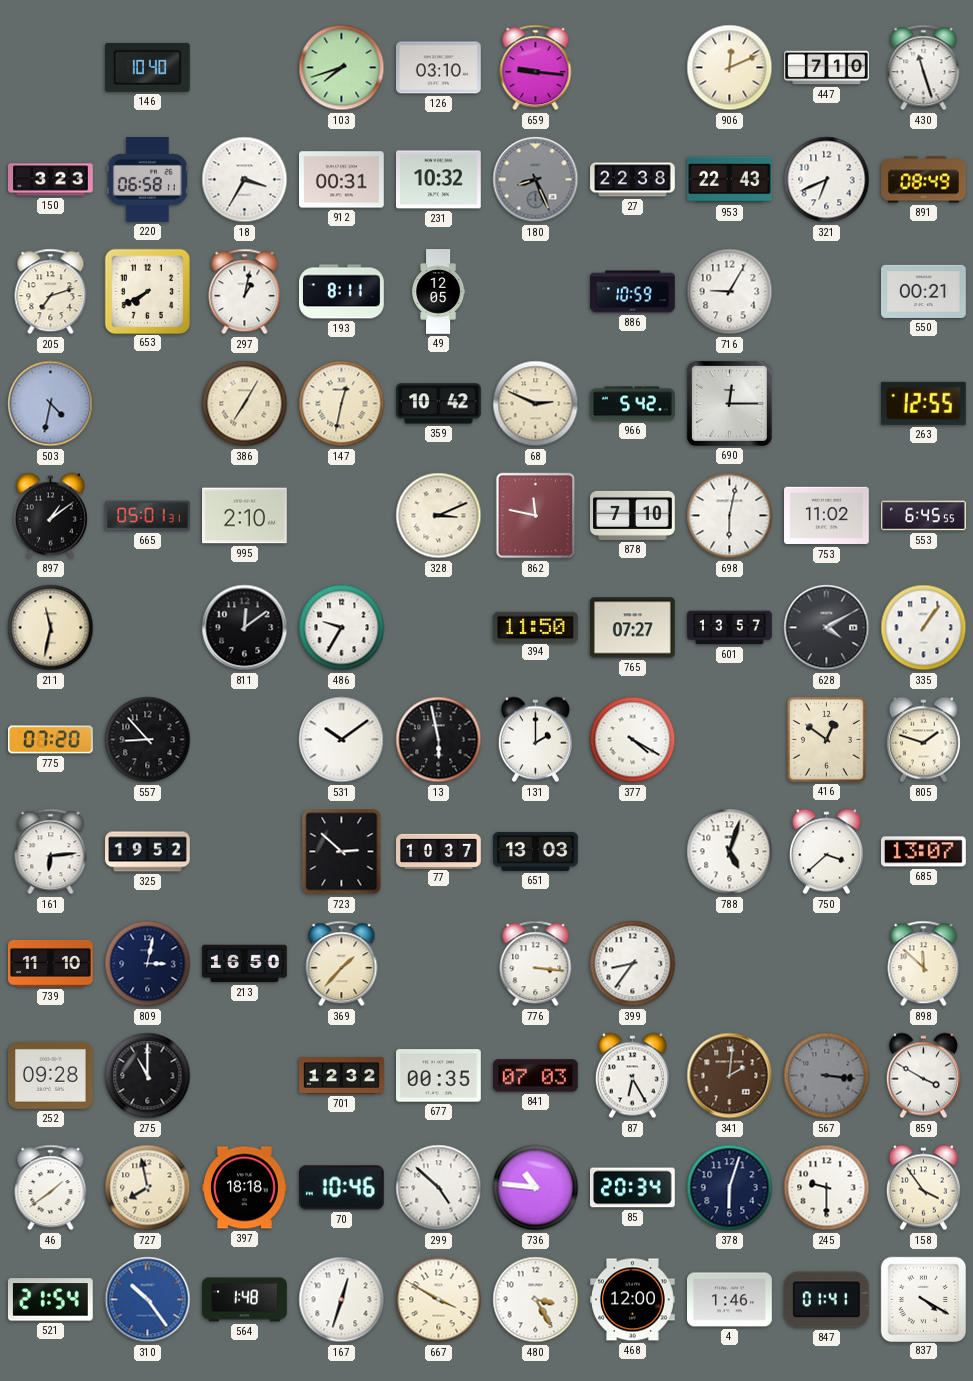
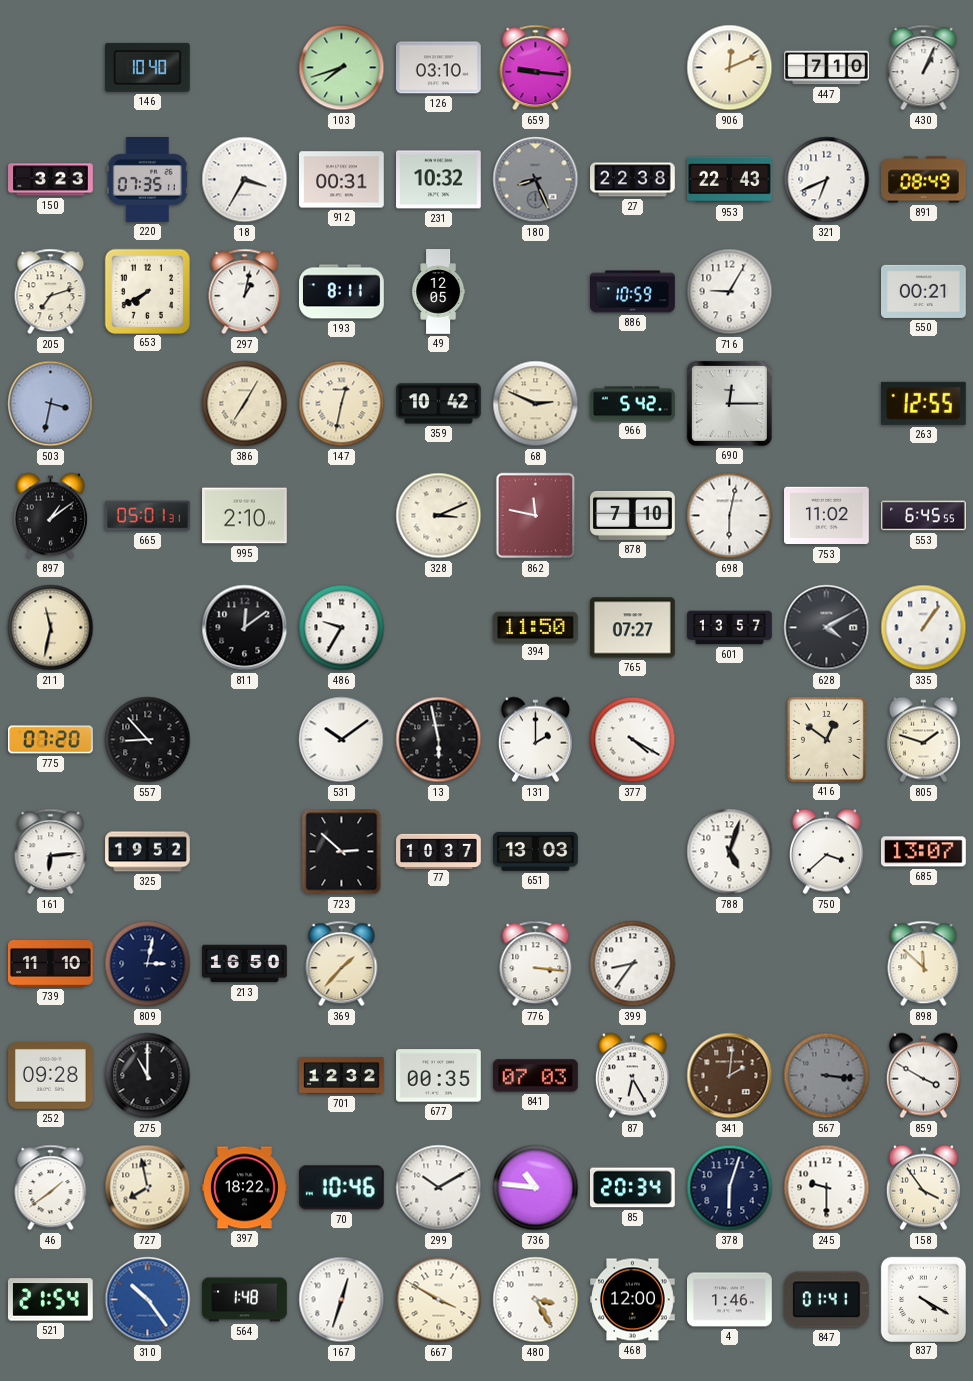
430: 11:27 -> 1:04 (924, 68)
220: 06:58 -> 07:35 (147, 180)
503: 4:32 -> 3:32 (51, 404)
397: 18:18 -> 18:22 (245, 1188)
299: 4:52 -> 10:10 (439, 1188)
